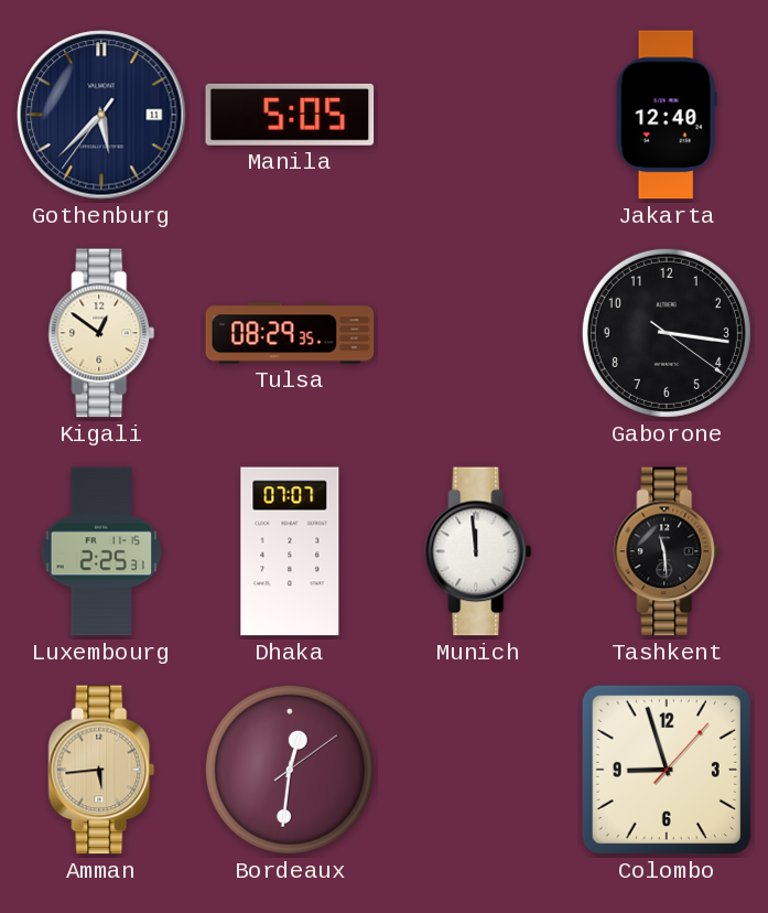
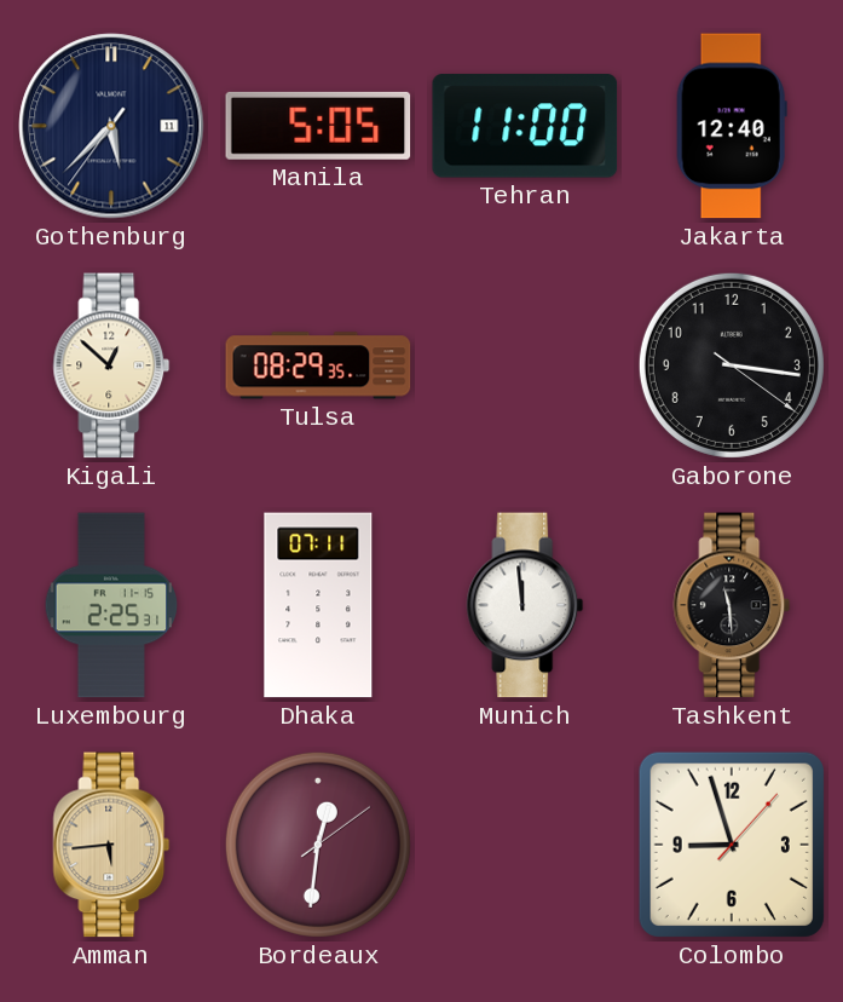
Tehran: none -> 11:00 (525, 126)
Kigali: 12:51 -> 12:52 (111, 365)
Dhaka: 07:07 -> 07:11 (318, 605)
